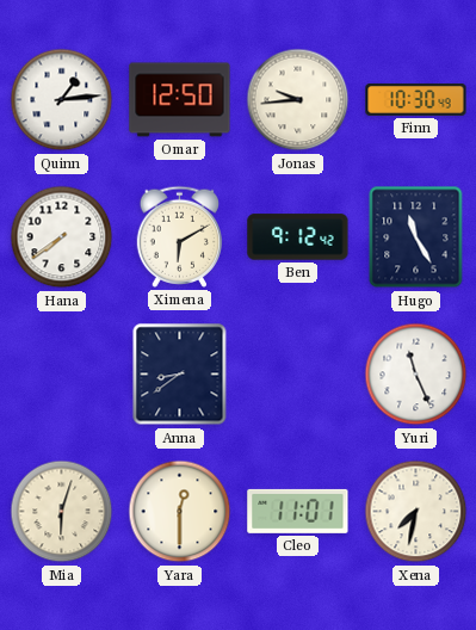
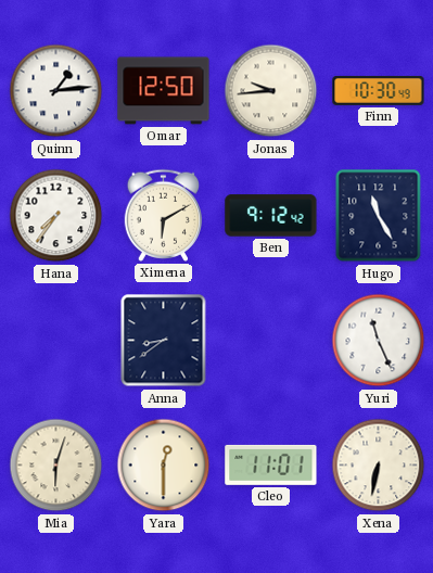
Hana: 7:39 -> 7:36 (56, 216)
Xena: 7:32 -> 6:32 (379, 466)
